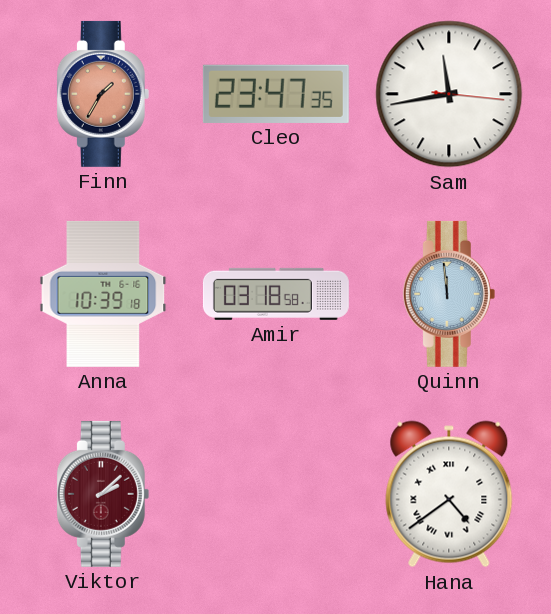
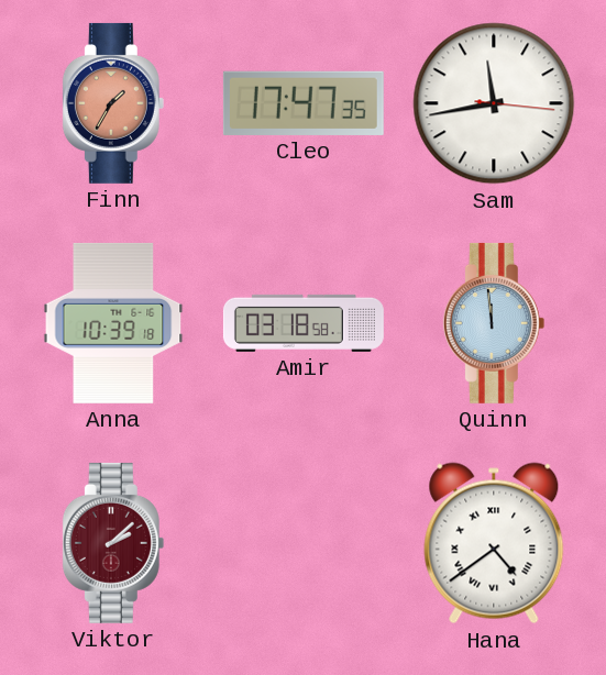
Cleo: 23:47 -> 17:47 (304, 103)
